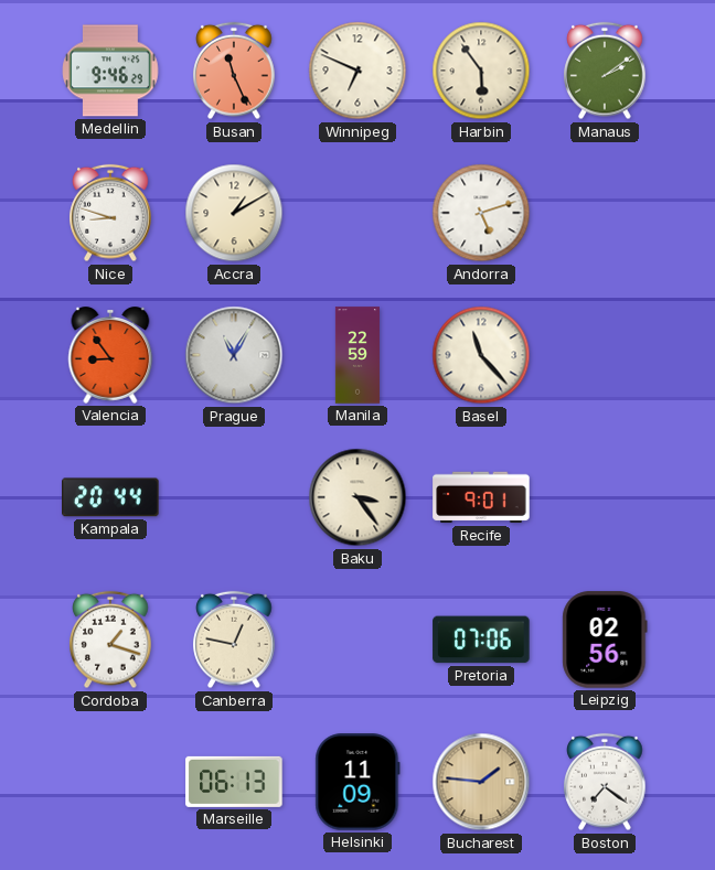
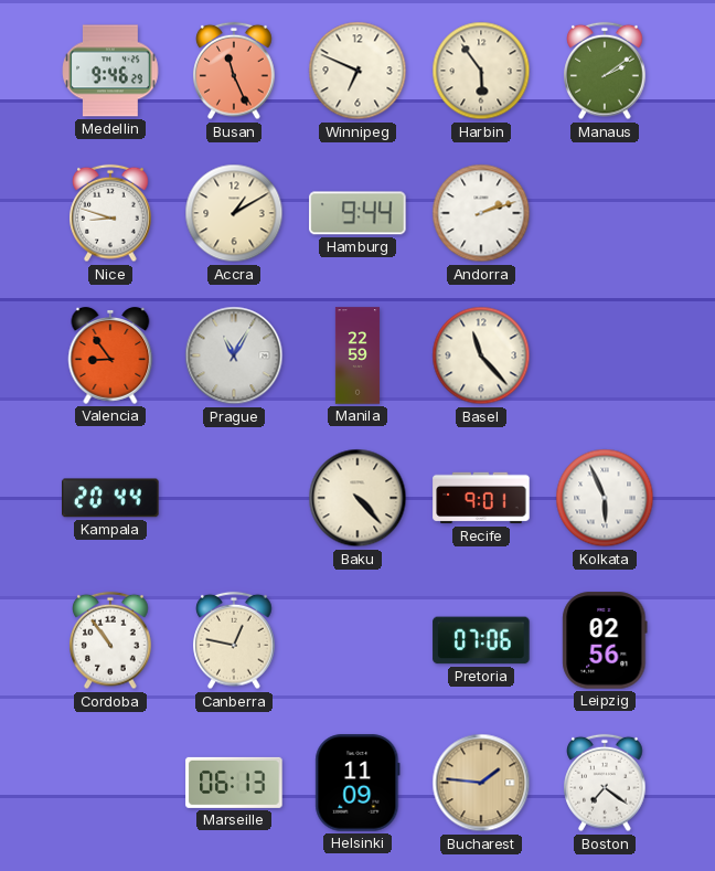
Hamburg: none -> 9:44 (357, 213)
Andorra: 5:12 -> 2:12 (481, 213)
Baku: 3:24 -> 4:23 (357, 498)
Kolkata: none -> 5:56 (605, 498)
Cordoba: 1:18 -> 10:54 (110, 640)
